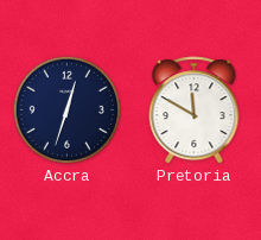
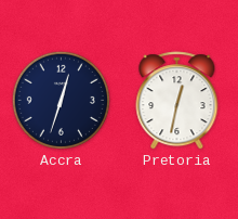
Pretoria: 11:50 -> 12:32 (177, 101)
